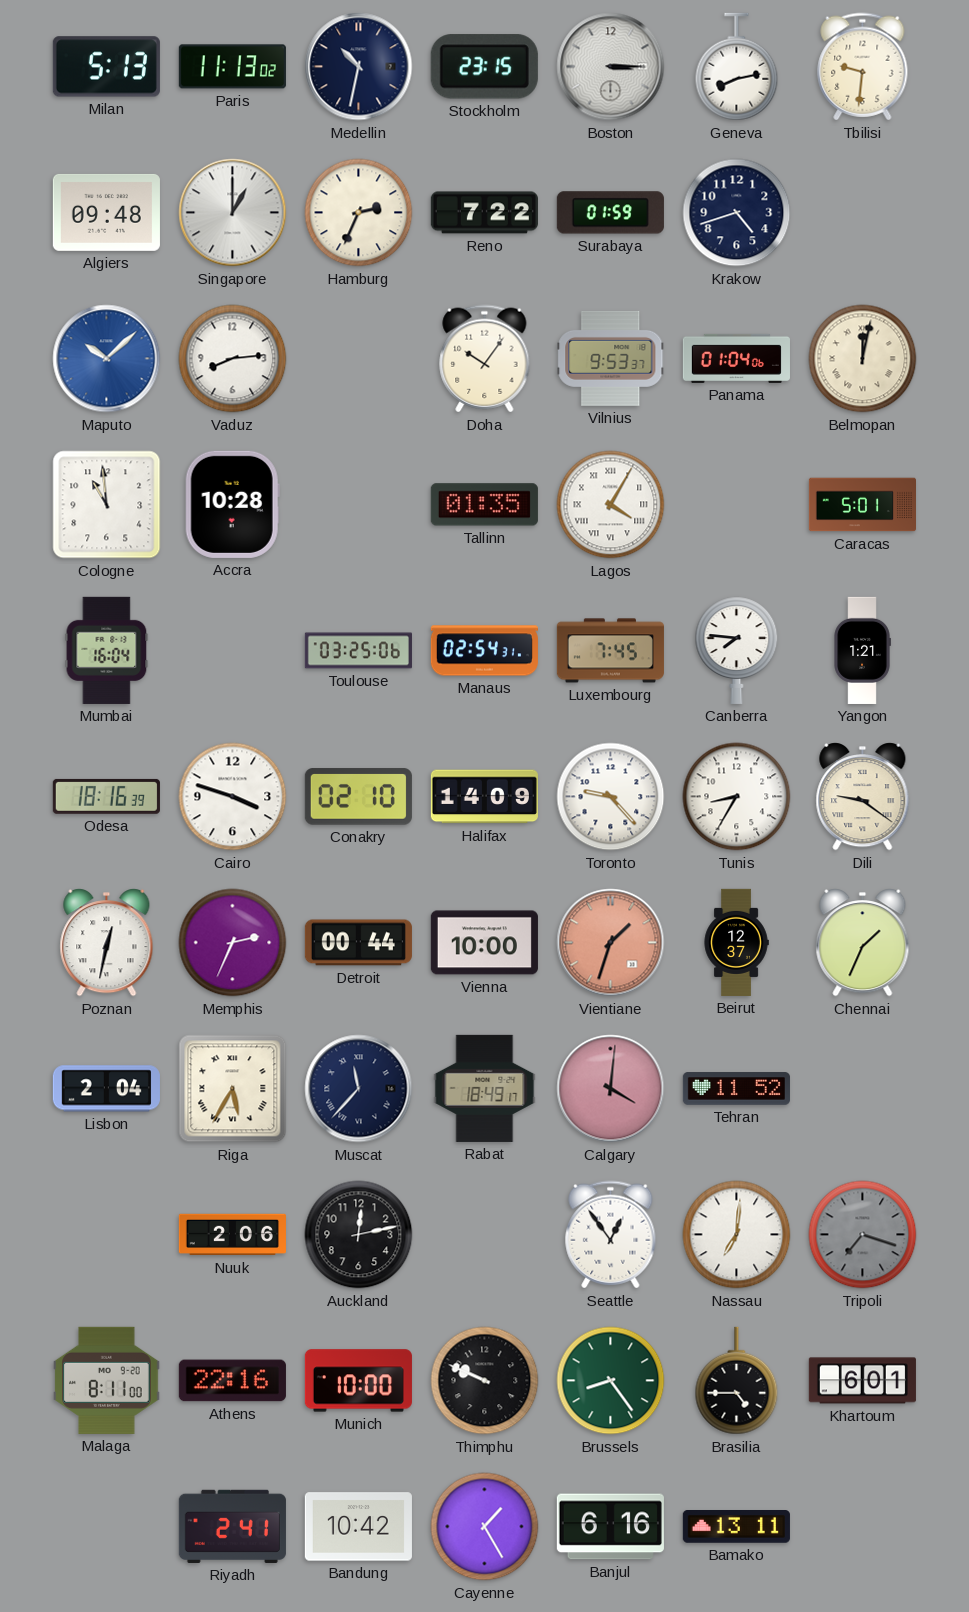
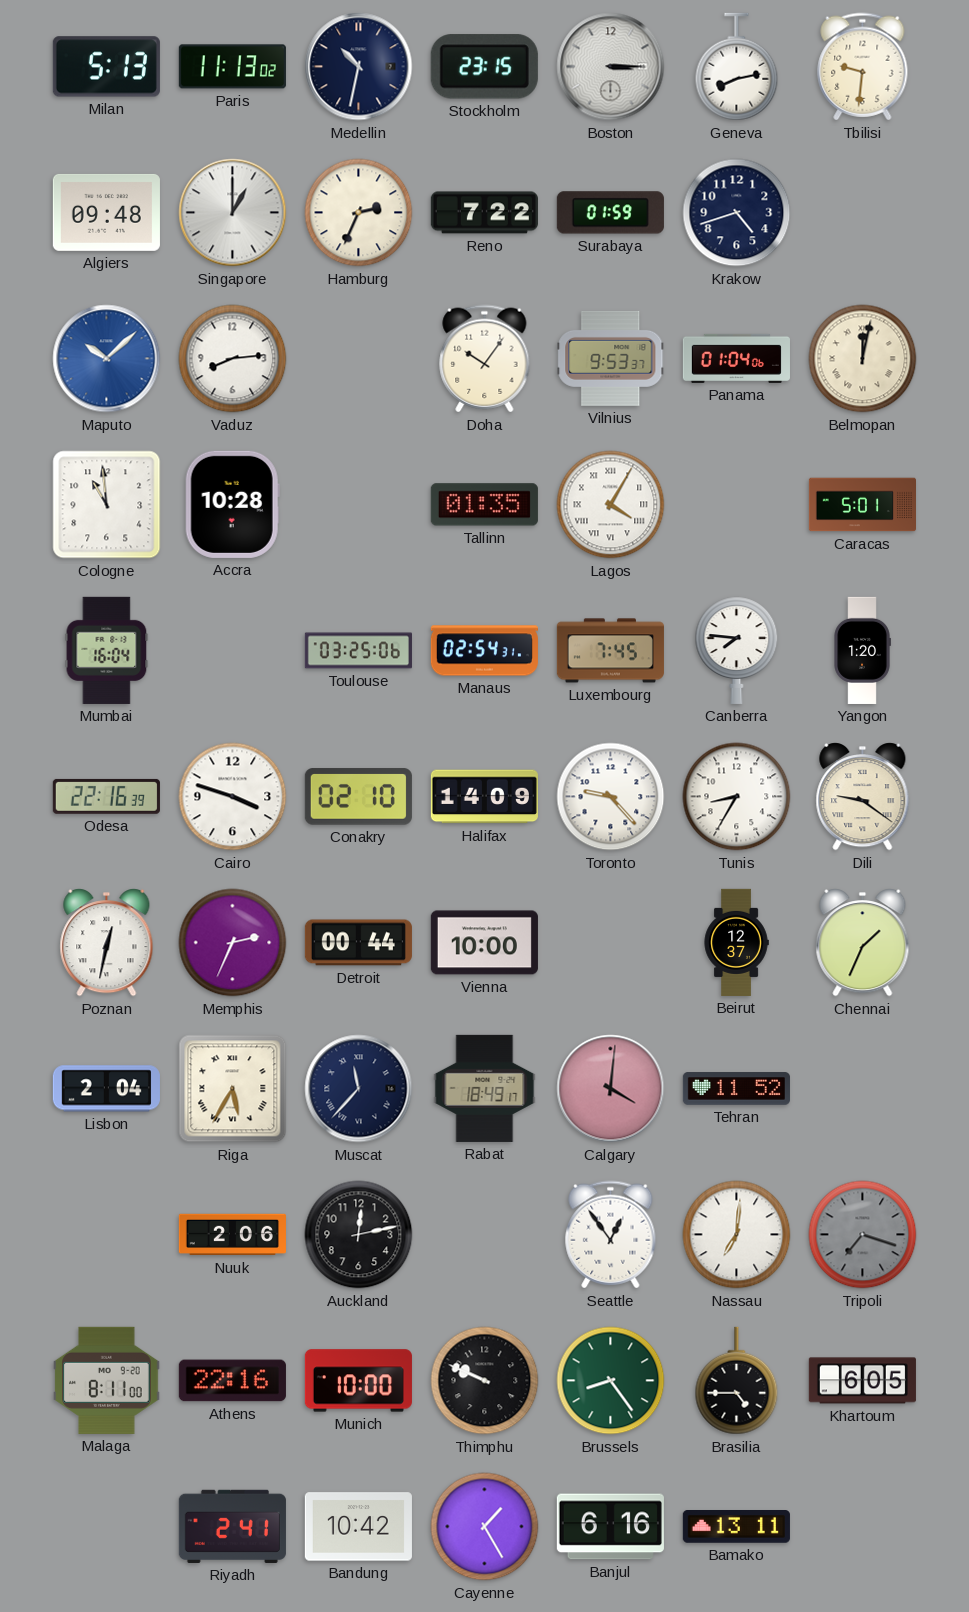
Yangon: 1:21 -> 1:20 (862, 650)
Odesa: 18:16 -> 22:16 (106, 796)
Vientiane: 1:33 -> none (611, 943)
Khartoum: 6:01 -> 6:05 (862, 1381)
